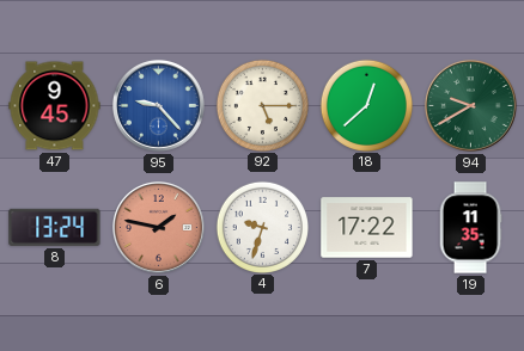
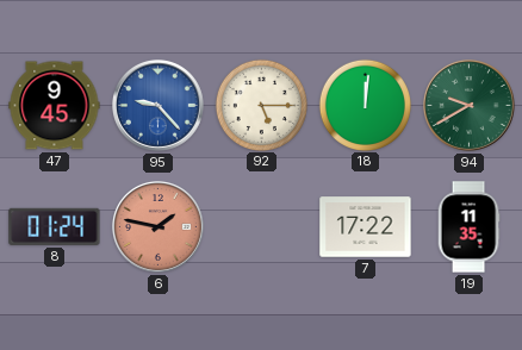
18: 12:38 -> 12:01 (365, 105)
8: 13:24 -> 01:24 (55, 226)
4: 9:33 -> none (262, 227)
